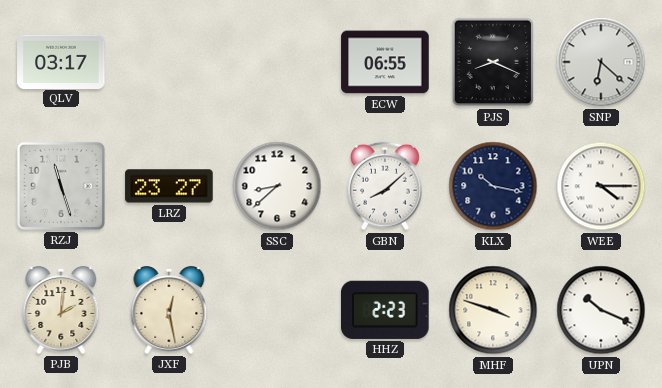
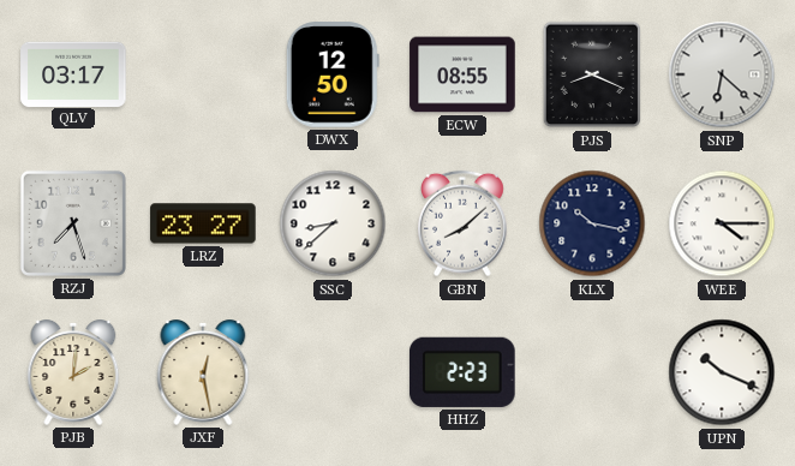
DWX: none -> 12:50 (333, 74)
ECW: 06:55 -> 08:55 (462, 74)
RZJ: 11:27 -> 7:27 (73, 223)
MHF: 3:48 -> none (493, 310)
